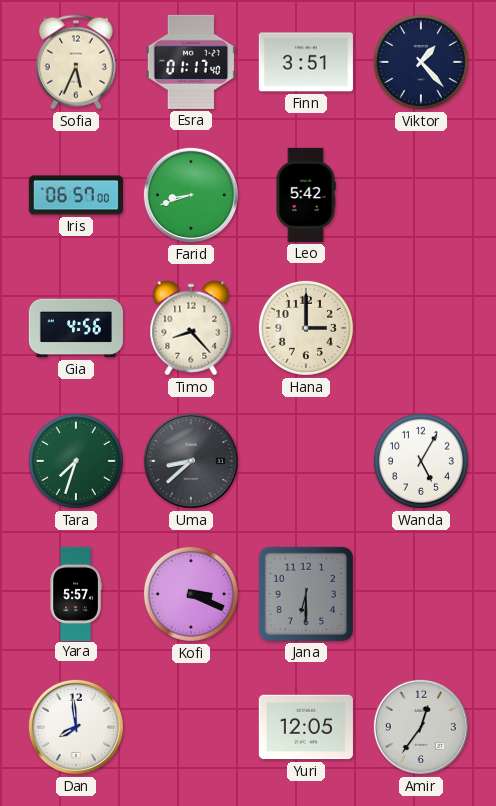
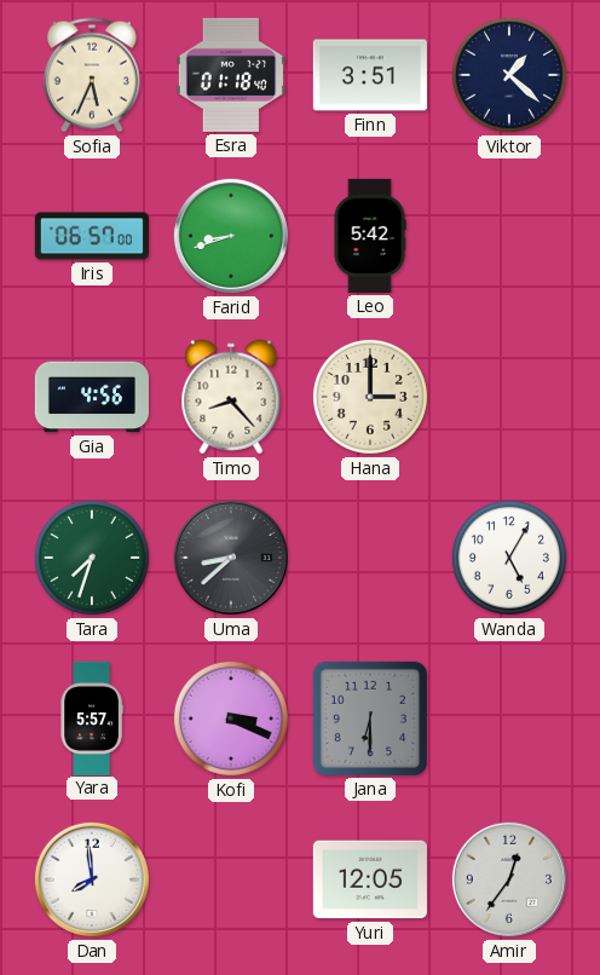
Esra: 01:17 -> 01:18 (231, 75)
Viktor: 1:23 -> 1:22 (509, 75)
